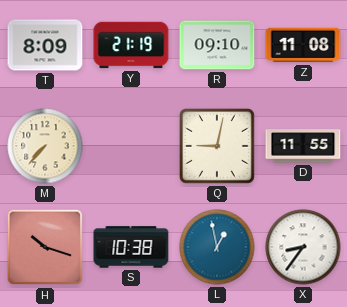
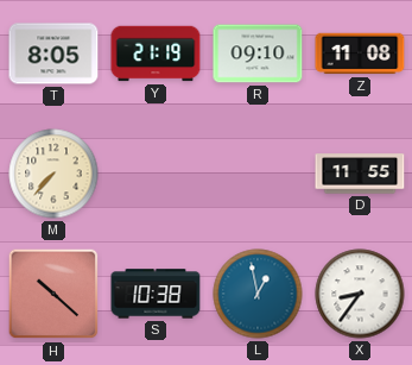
T: 8:09 -> 8:05 (53, 54)
Q: 9:02 -> none (218, 147)
H: 10:18 -> 10:22 (53, 294)
